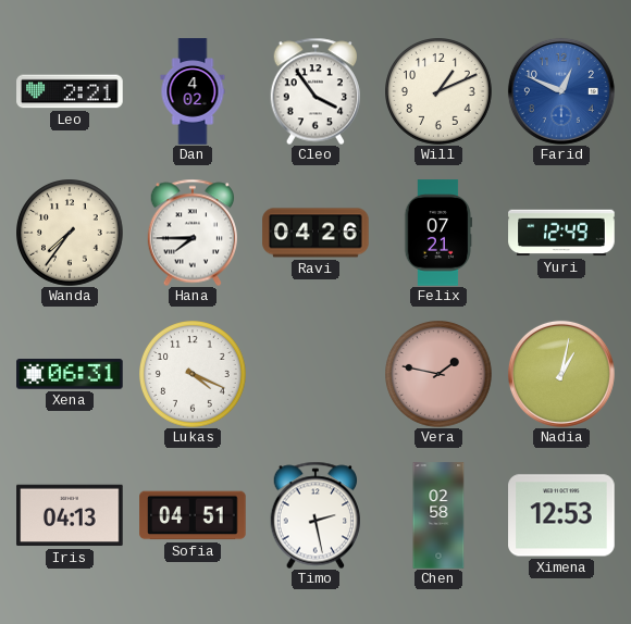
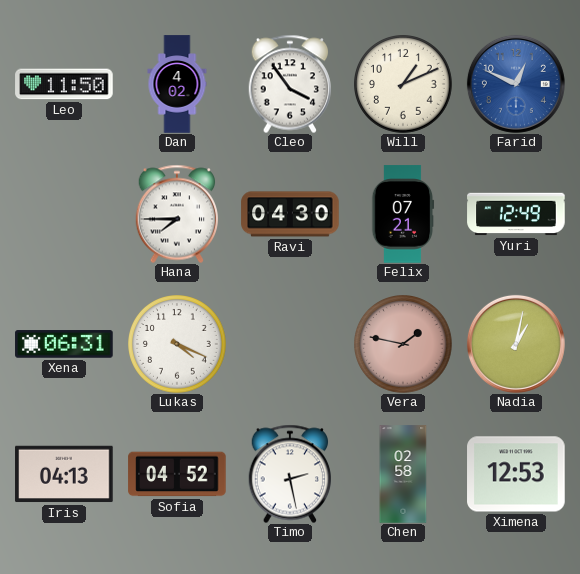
Leo: 2:21 -> 11:50 (64, 84)
Wanda: 7:36 -> none (71, 234)
Ravi: 04:26 -> 04:30 (290, 214)
Sofia: 04:51 -> 04:52 (177, 474)
